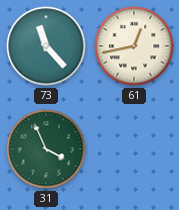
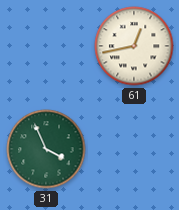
73: 11:23 -> none (46, 46)
